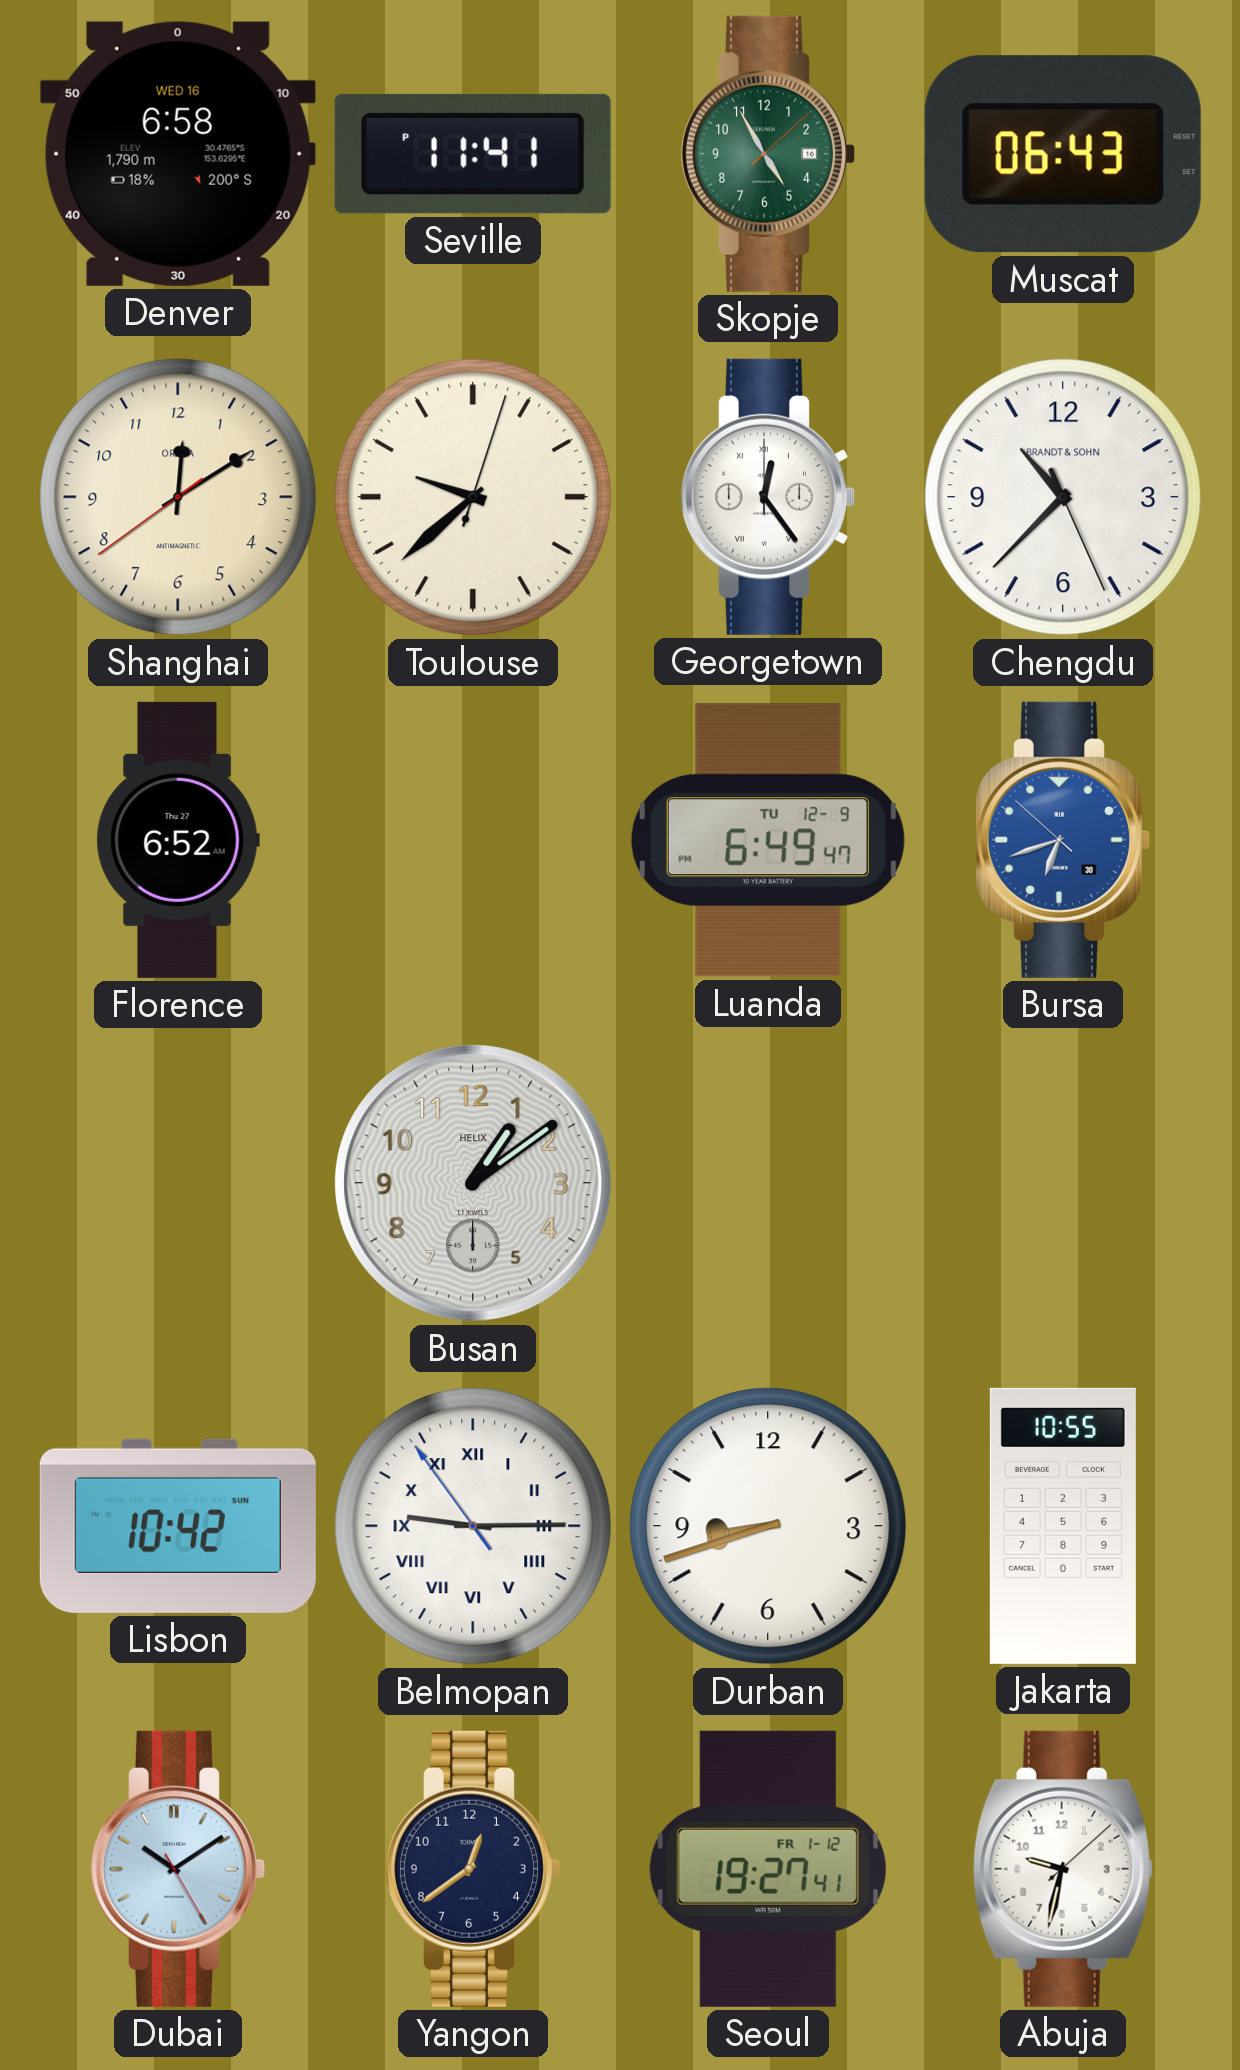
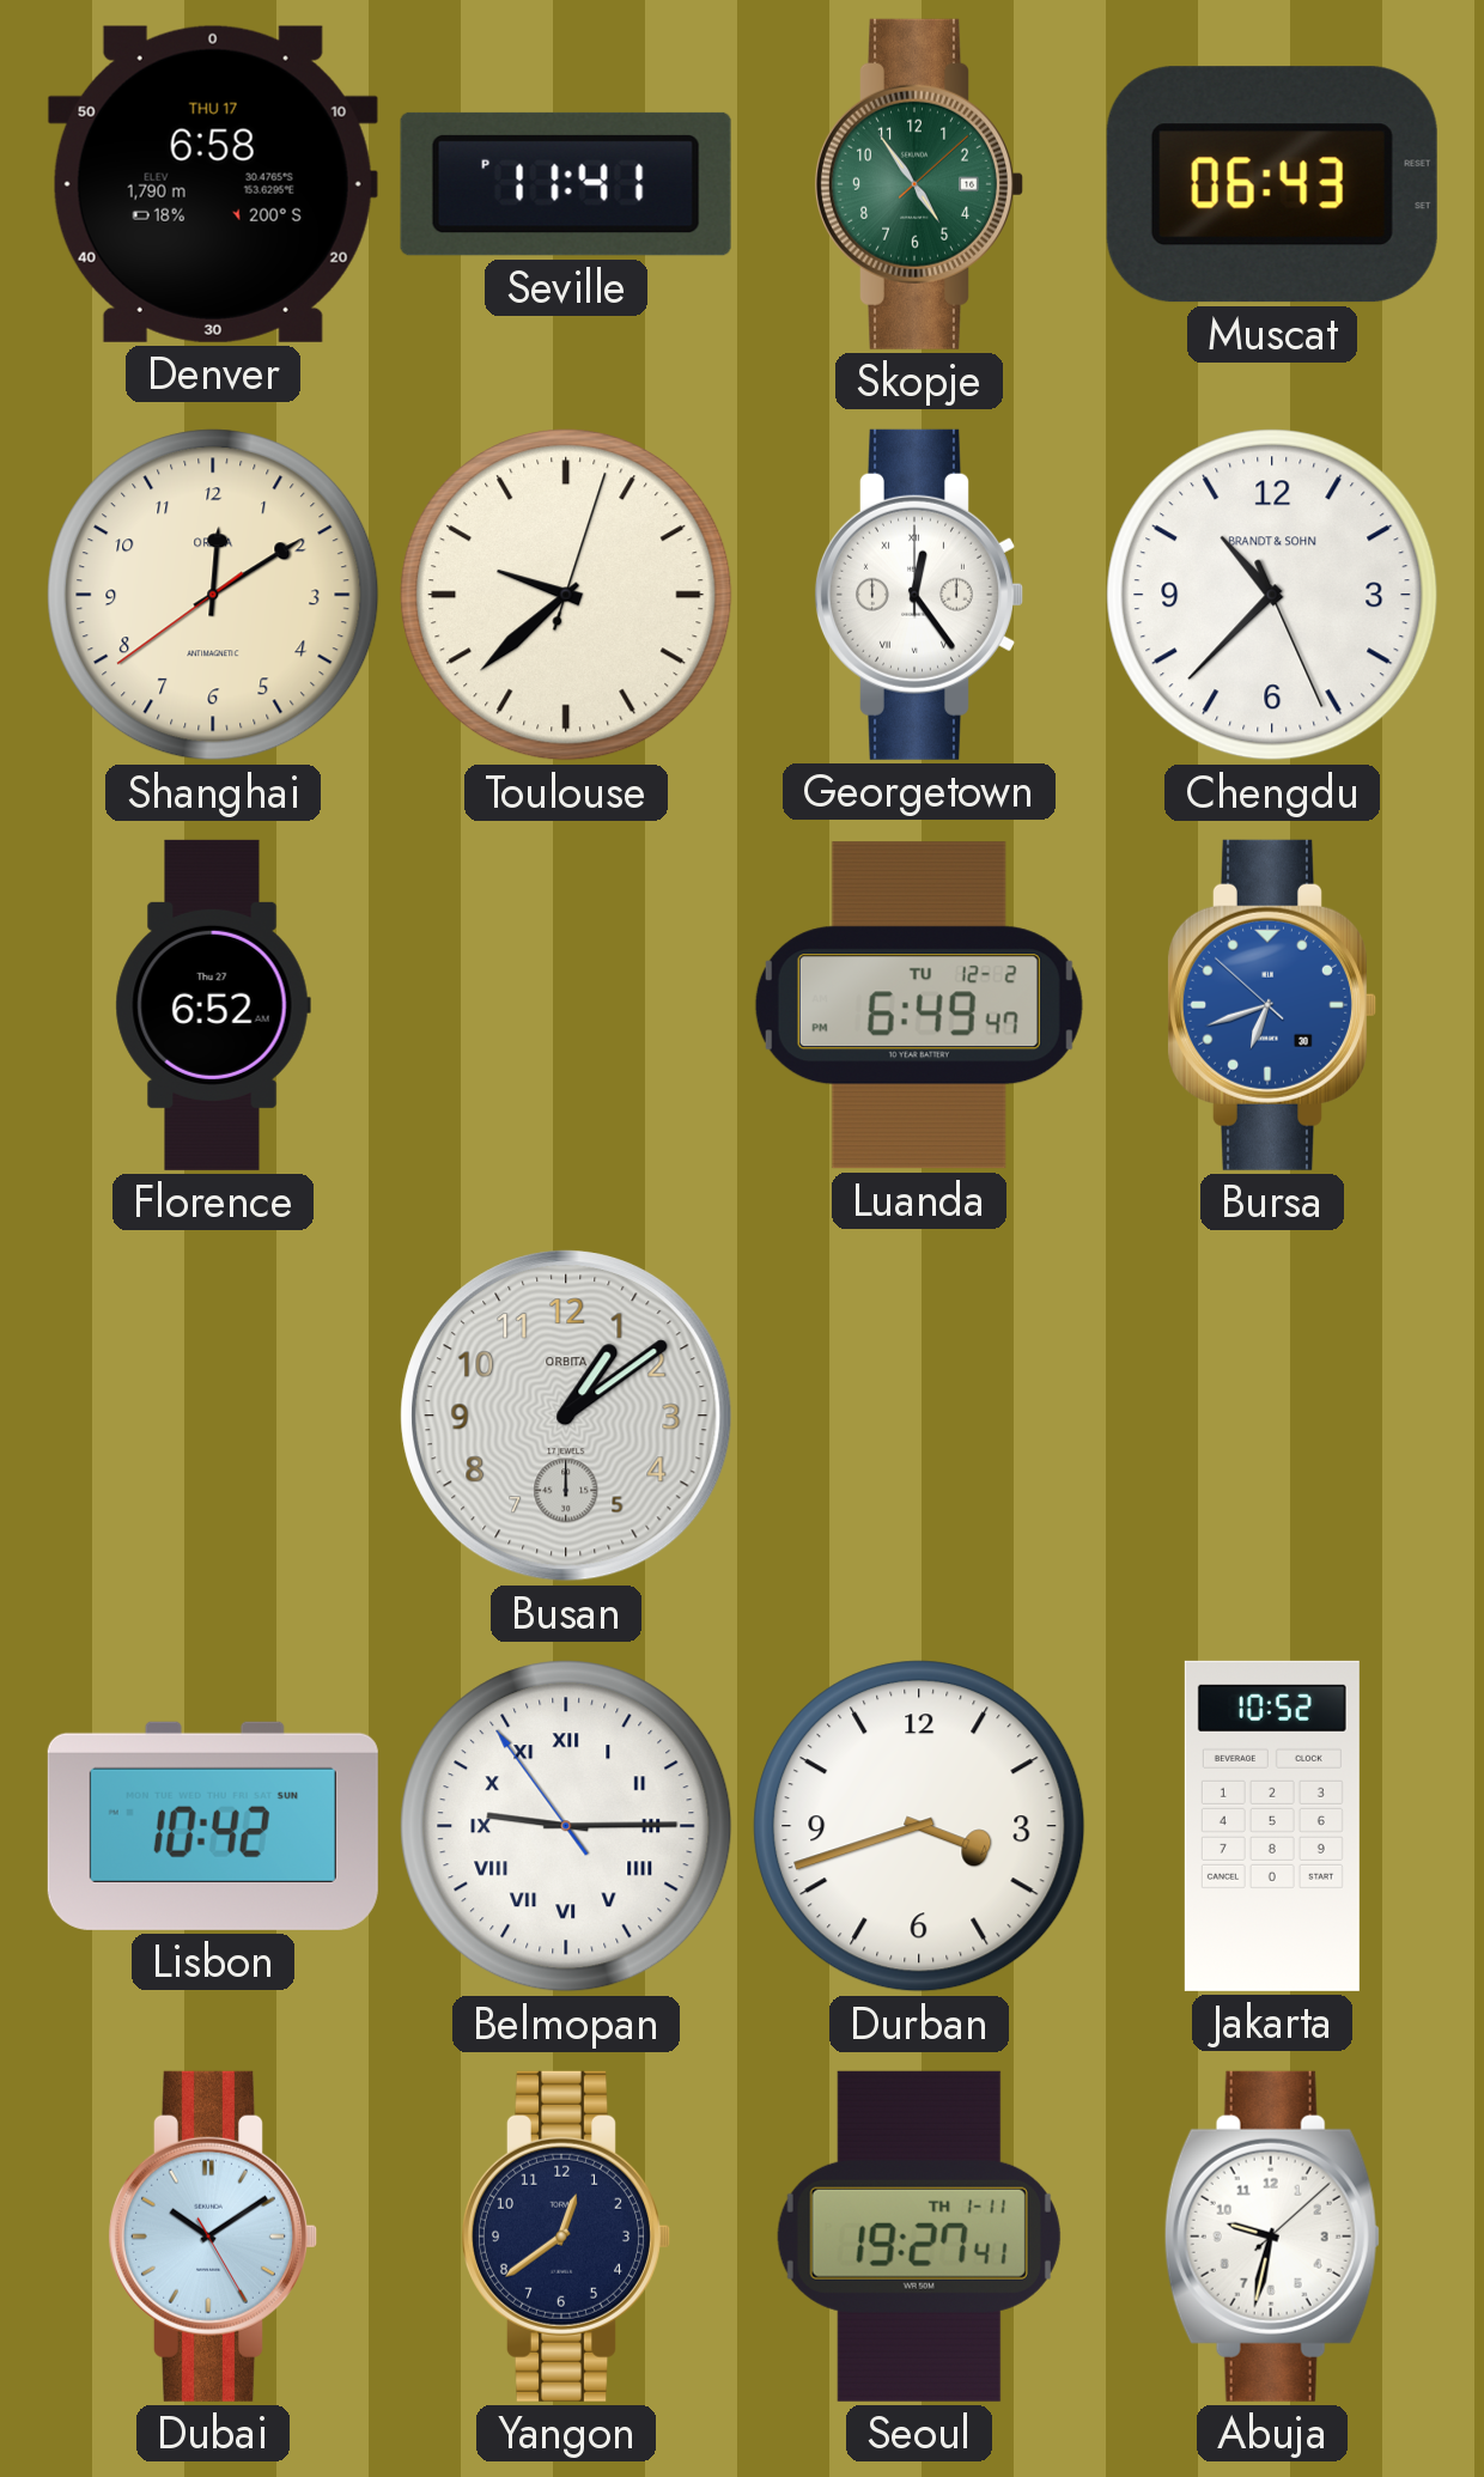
Denver date: WED 16 -> THU 17 (213, 184)
Skopje: 4:55 -> 4:54 (918, 184)
Luanda date: TU 12-9 -> TU 12-2 (919, 1005)
Busan brand: HELIX -> ORBITA (566, 1416)
Durban: 8:42 -> 3:42 (919, 1826)
Jakarta: 10:55 -> 10:52 (1272, 1826)
Seoul date: FR 1-12 -> TH 1-11 (919, 2236)
